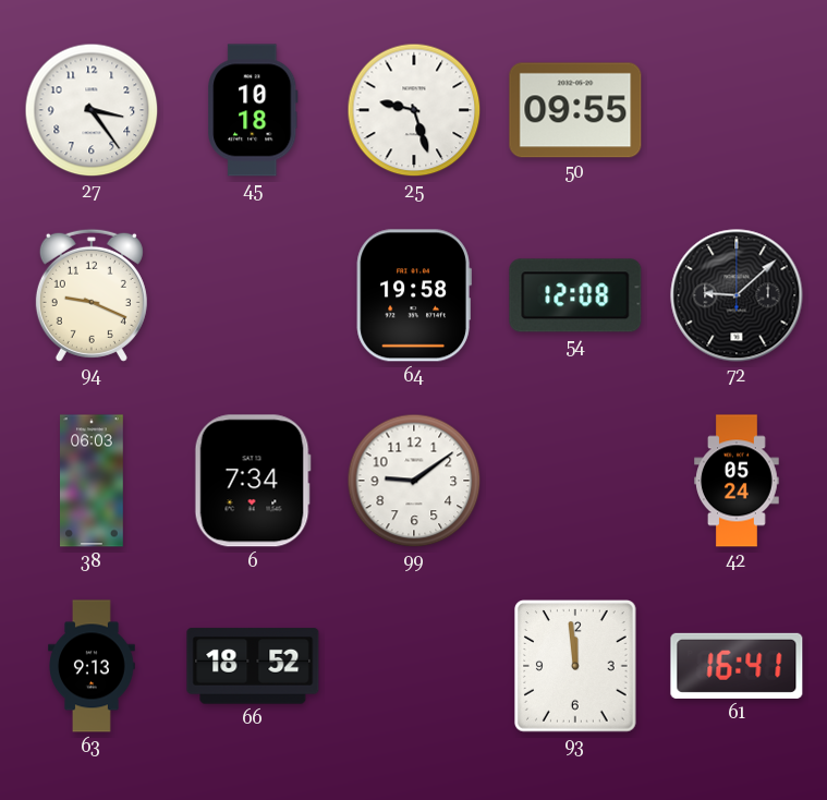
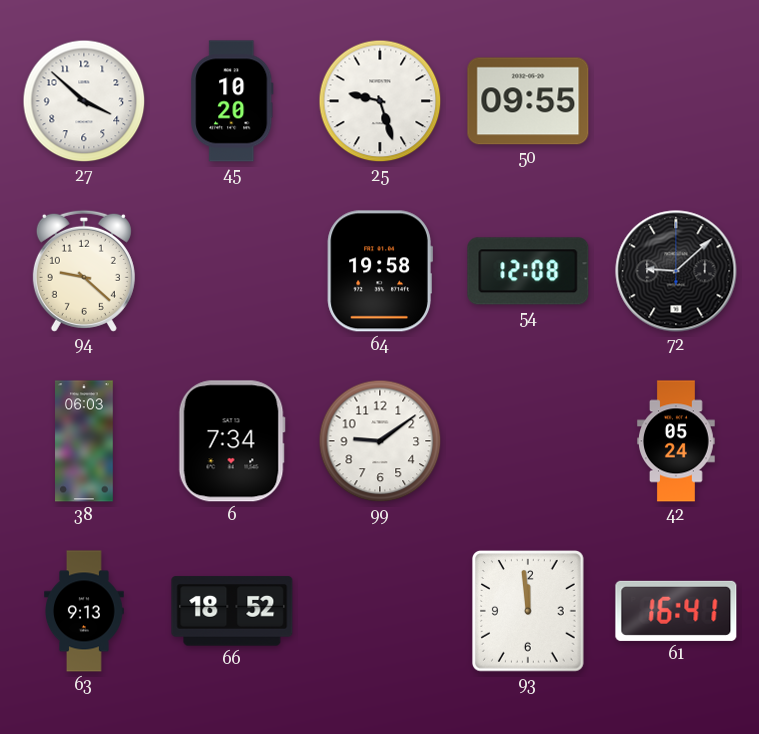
27: 3:24 -> 3:52 (84, 101)
45: 10:18 -> 10:20 (232, 101)
94: 9:19 -> 9:22 (84, 271)
